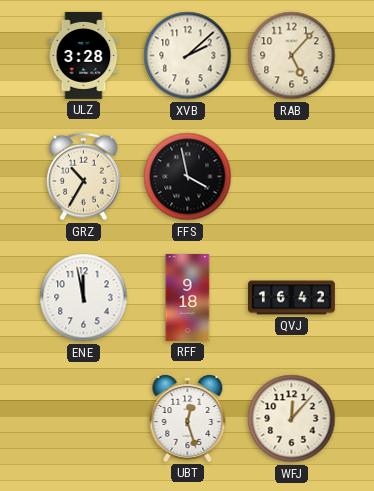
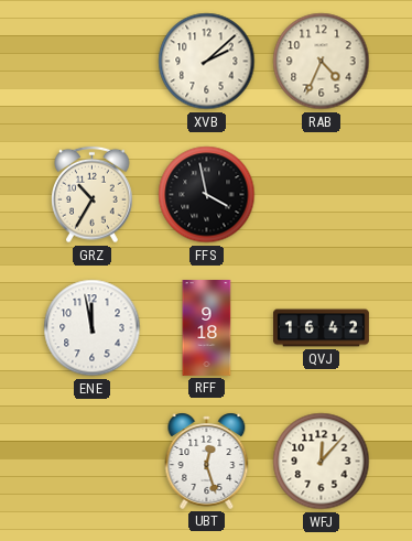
ULZ: 3:28 -> none (84, 56)
RAB: 5:07 -> 4:34 (322, 62)
